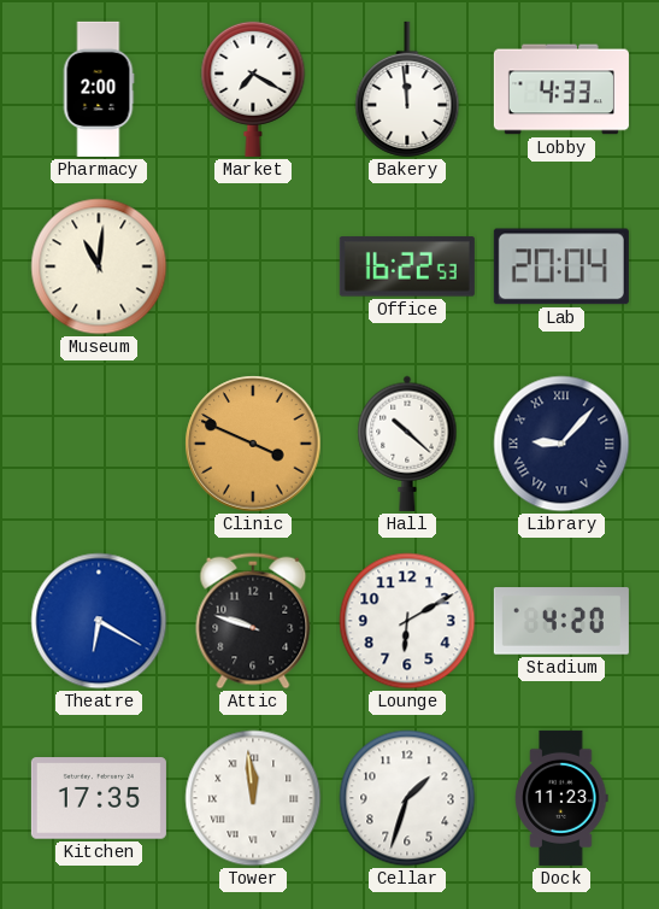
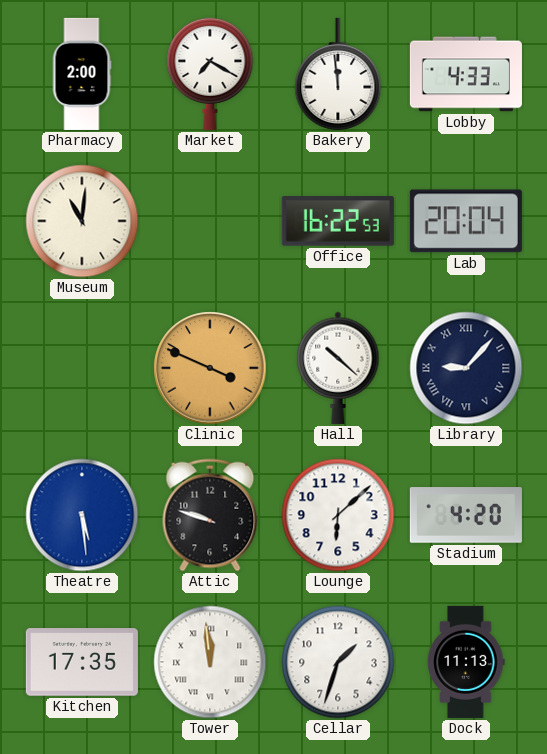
Theatre: 6:20 -> 5:29 (82, 515)
Lounge: 6:10 -> 6:08 (338, 515)
Dock: 11:23 -> 11:13 (466, 662)
